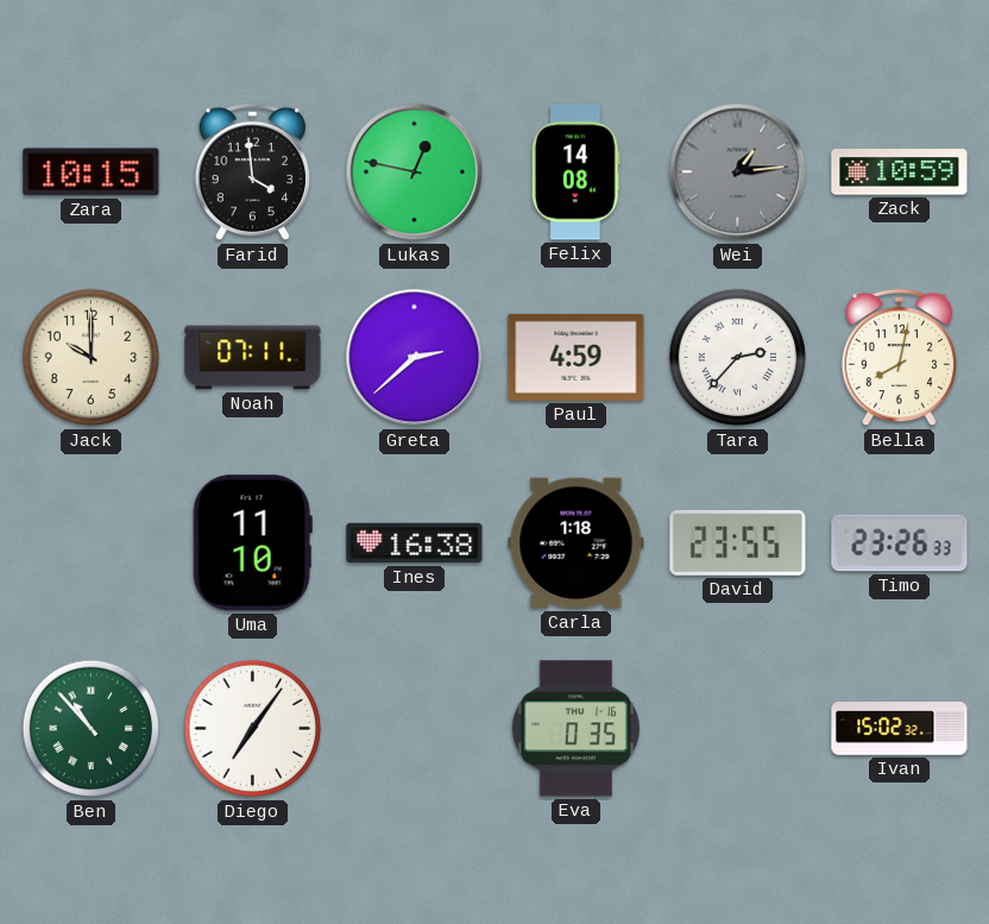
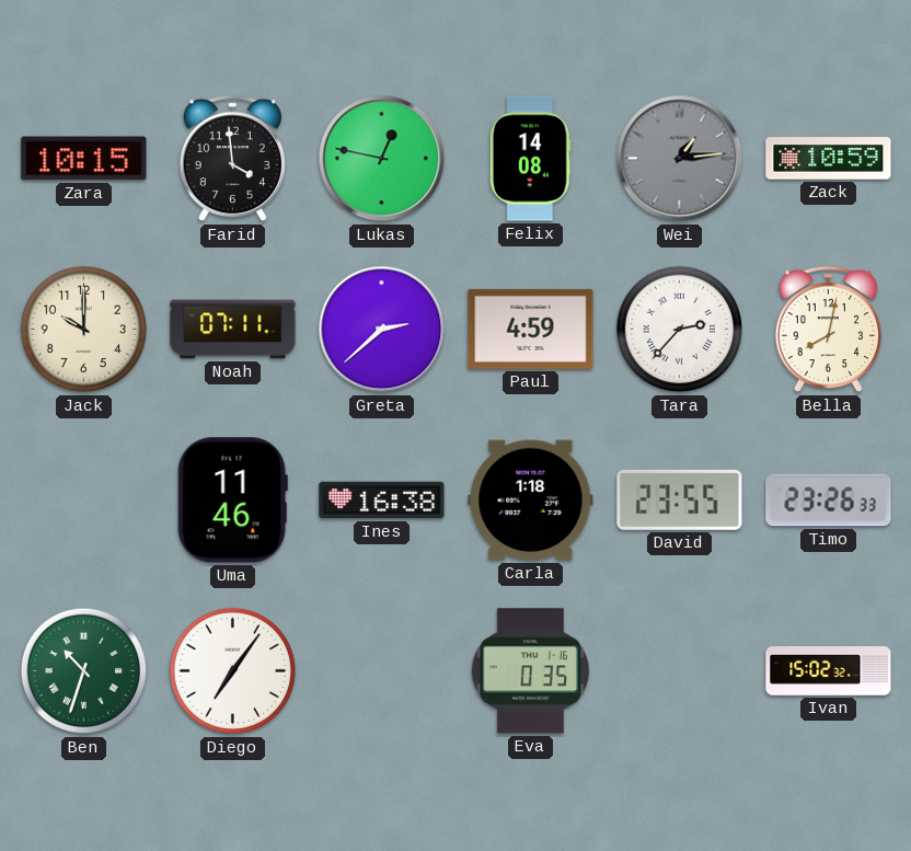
Uma: 11:10 -> 11:46 (232, 501)
Ben: 10:53 -> 10:33 (84, 671)
